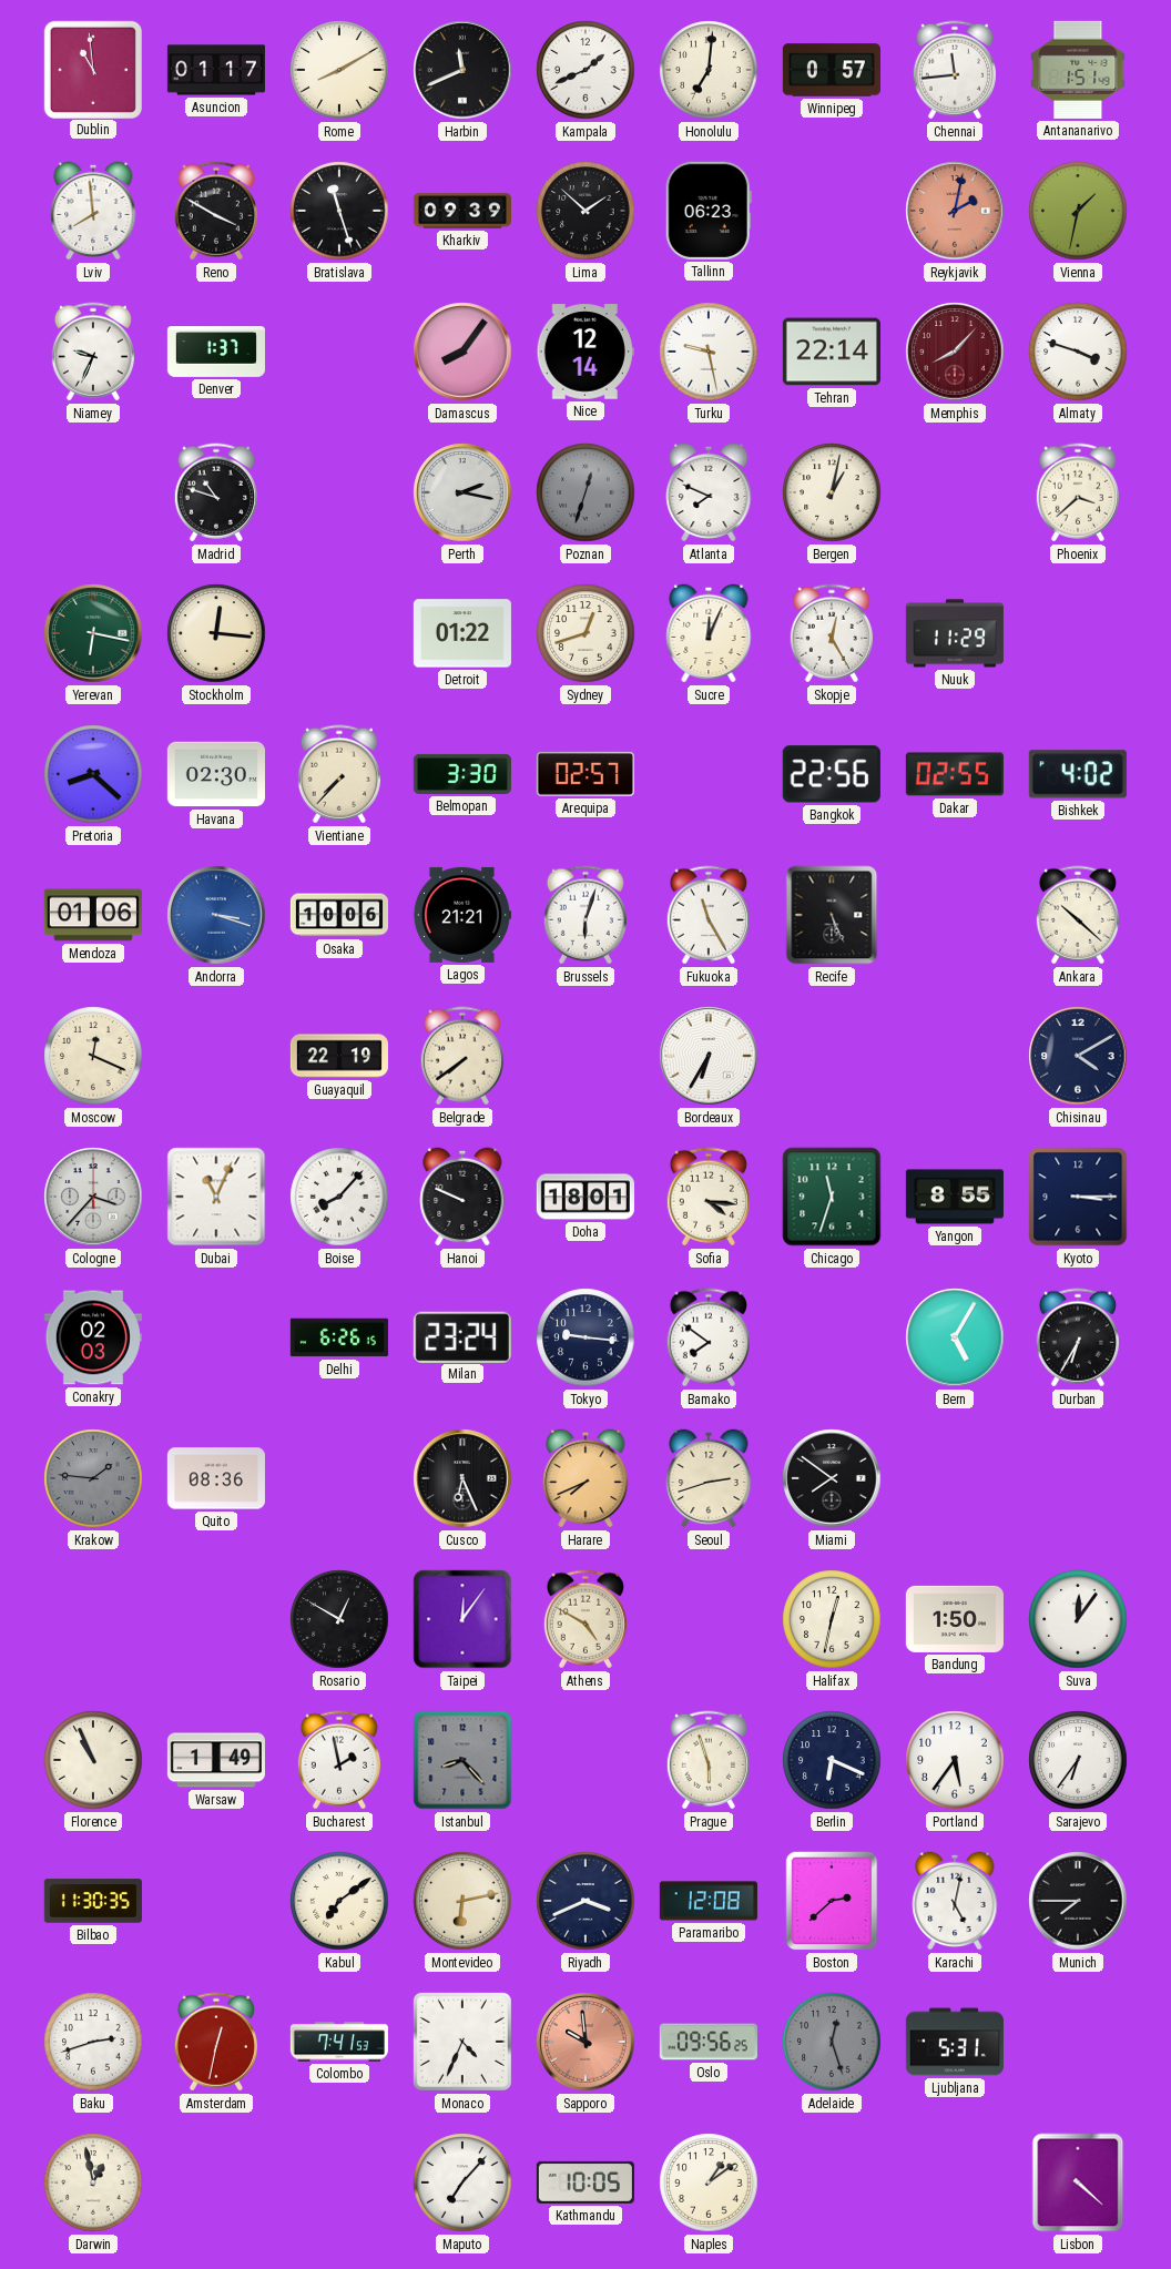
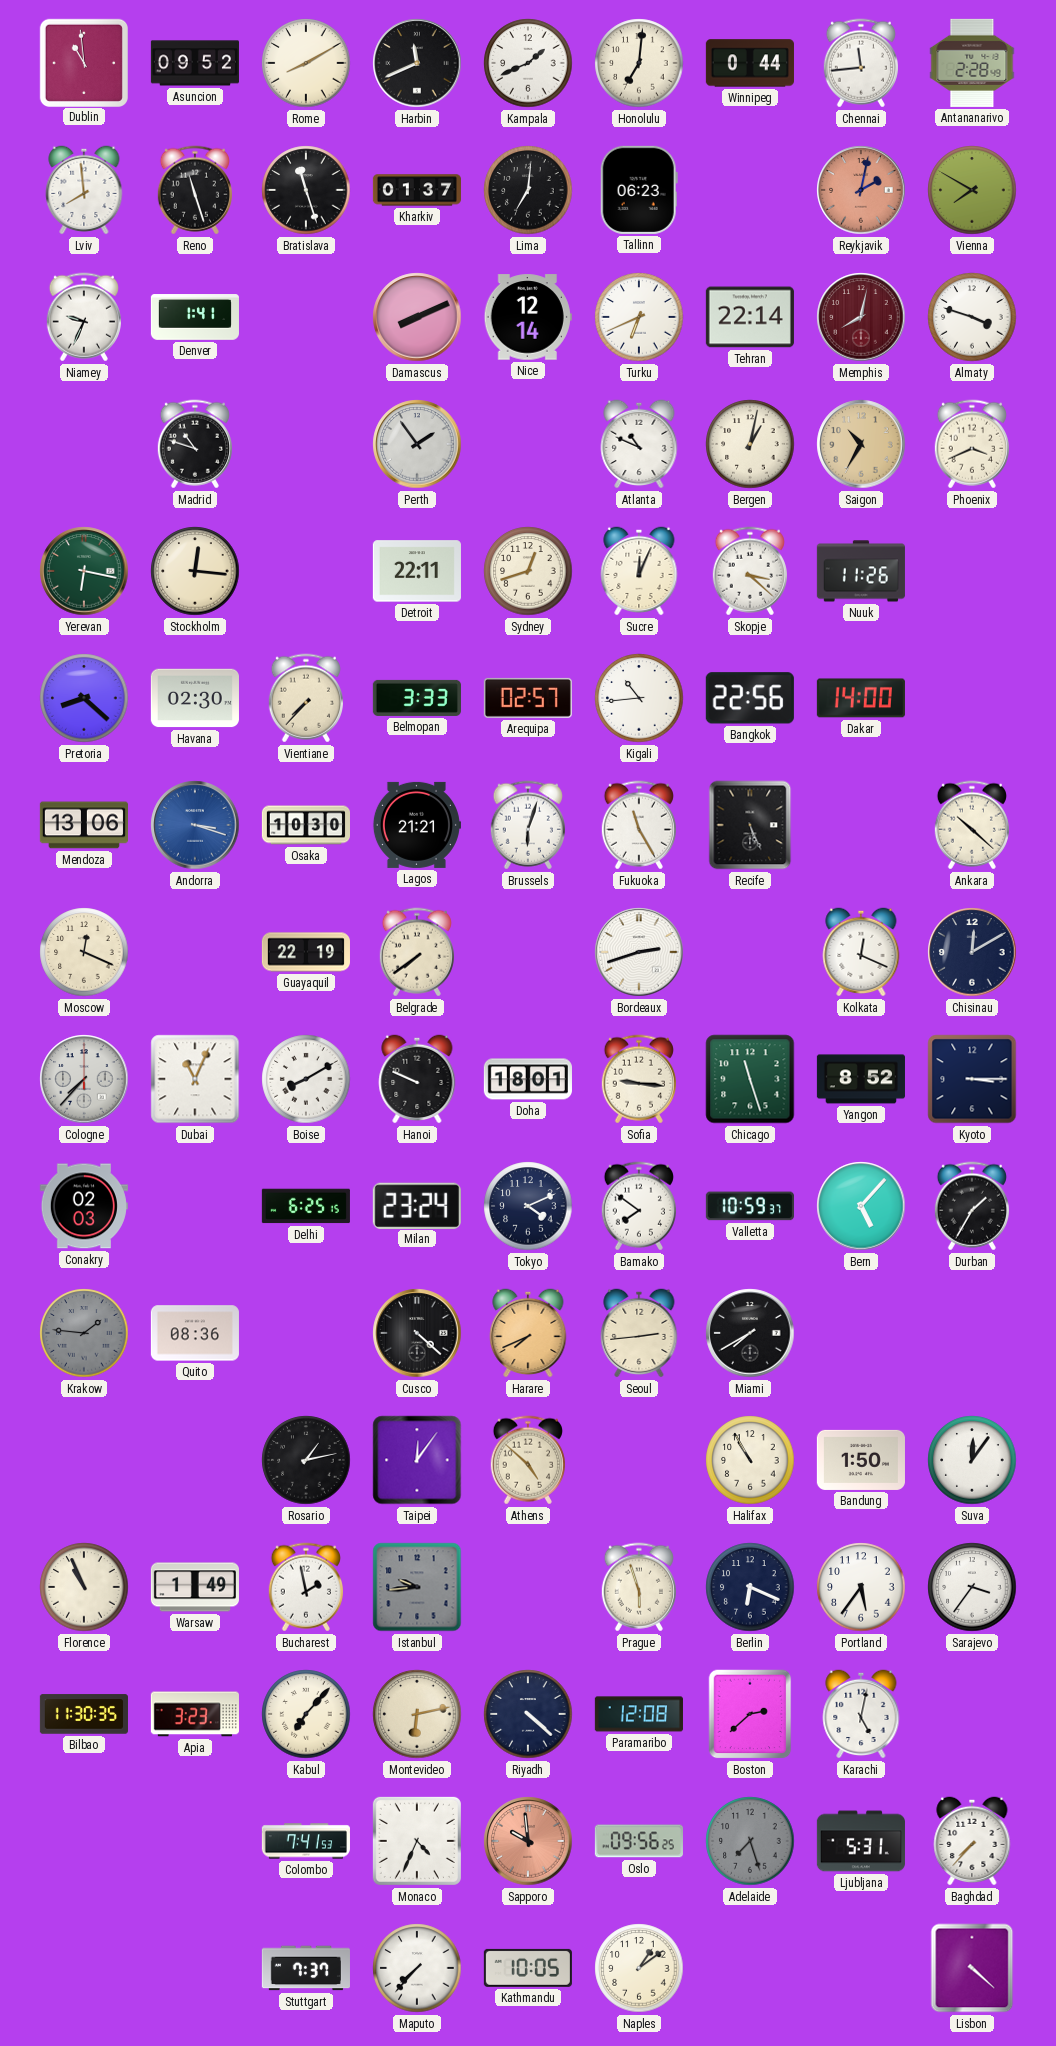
Asuncion: 01:17 -> 09:52 (195, 63)
Winnipeg: 0:57 -> 0:44 (750, 63)
Antananarivo: 1:51 -> 2:28 (972, 63)
Reno: 3:50 -> 11:27 (195, 190)
Kharkiv: 09:39 -> 01:37 (417, 190)
Lima: 1:52 -> 7:01 (528, 190)
Vienna: 1:32 -> 7:50 (972, 190)
Denver: 1:37 -> 1:41 (195, 317)
Damascus: 8:06 -> 8:11 (417, 317)
Turku: 9:28 -> 6:41 (639, 317)
Memphis: 8:07 -> 8:02 (861, 317)
Perth: 2:17 -> 1:54 (417, 444)
Poznan: 12:33 -> none (585, 492)
Atlanta: 7:49 -> 10:49 (639, 444)
Saigon: none -> 10:35 (861, 444)
Phoenix: 3:38 -> 3:41 (972, 444)
Detroit: 01:22 -> 22:11 (417, 571)
Skopje: 12:25 -> 3:22 (750, 571)
Nuuk: 11:29 -> 11:26 (861, 571)
Belmopan: 3:30 -> 3:33 (417, 698)
Kigali: none -> 10:44 (639, 698)
Dakar: 02:55 -> 14:00 (861, 698)
Bishkek: 4:02 -> none (1078, 774)
Mendoza: 01:06 -> 13:06 (84, 825)
Osaka: 10:06 -> 10:30 (305, 825)
Bordeaux: 6:35 -> 2:42 (639, 952)
Kolkata: none -> 12:19 (861, 952)
Chisinau: 4:10 -> 12:10 (972, 952)
Cologne: 3:37 -> 7:37 (84, 1079)
Boise: 8:07 -> 8:10 (306, 1079)
Sofia: 4:16 -> 9:16 (639, 1079)
Chicago: 11:33 -> 11:27 (750, 1079)
Yangon: 8:55 -> 8:52 (861, 1079)
Delhi: 6:26 -> 6:25 (306, 1206)
Tokyo: 9:16 -> 4:11 (528, 1206)
Valletta: none -> 10:59 (750, 1206)
Bern: 5:05 -> 5:07 (861, 1206)
Durban: 6:35 -> 1:35 (972, 1206)
Cusco: 6:26 -> 4:22 (417, 1333)
Seoul: 2:42 -> 2:44 (639, 1333)
Miami: 7:51 -> 7:40 (750, 1333)
Rosario: 12:50 -> 1:13 (306, 1460)
Athens: 4:50 -> 4:52 (528, 1460)
Halifax: 12:32 -> 10:55 (750, 1460)
Istanbul: 8:23 -> 9:44 (417, 1587)
Sarajevo: 6:36 -> 3:36 (972, 1587)
Apia: none -> 3:23 (195, 1714)
Kabul: 7:09 -> 7:07 (306, 1714)
Riyadh: 3:41 -> 4:22 (528, 1714)
Munich: 7:45 -> none (1078, 1901)
Baku: 2:42 -> none (93, 2042)
Amsterdam: 12:32 -> none (216, 2042)
Adelaide: 12:27 -> 7:27 (750, 1841)
Baghdad: none -> 7:37 (972, 1841)
Darwin: 12:58 -> none (93, 2182)
Stuttgart: none -> 7:37 (306, 1968)
Maputo: 7:07 -> 7:37 (417, 1968)
